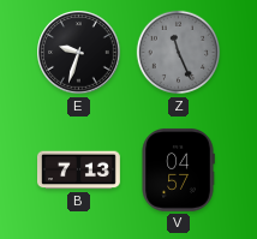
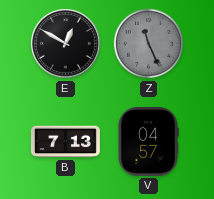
E: 9:33 -> 12:50 (66, 44)
